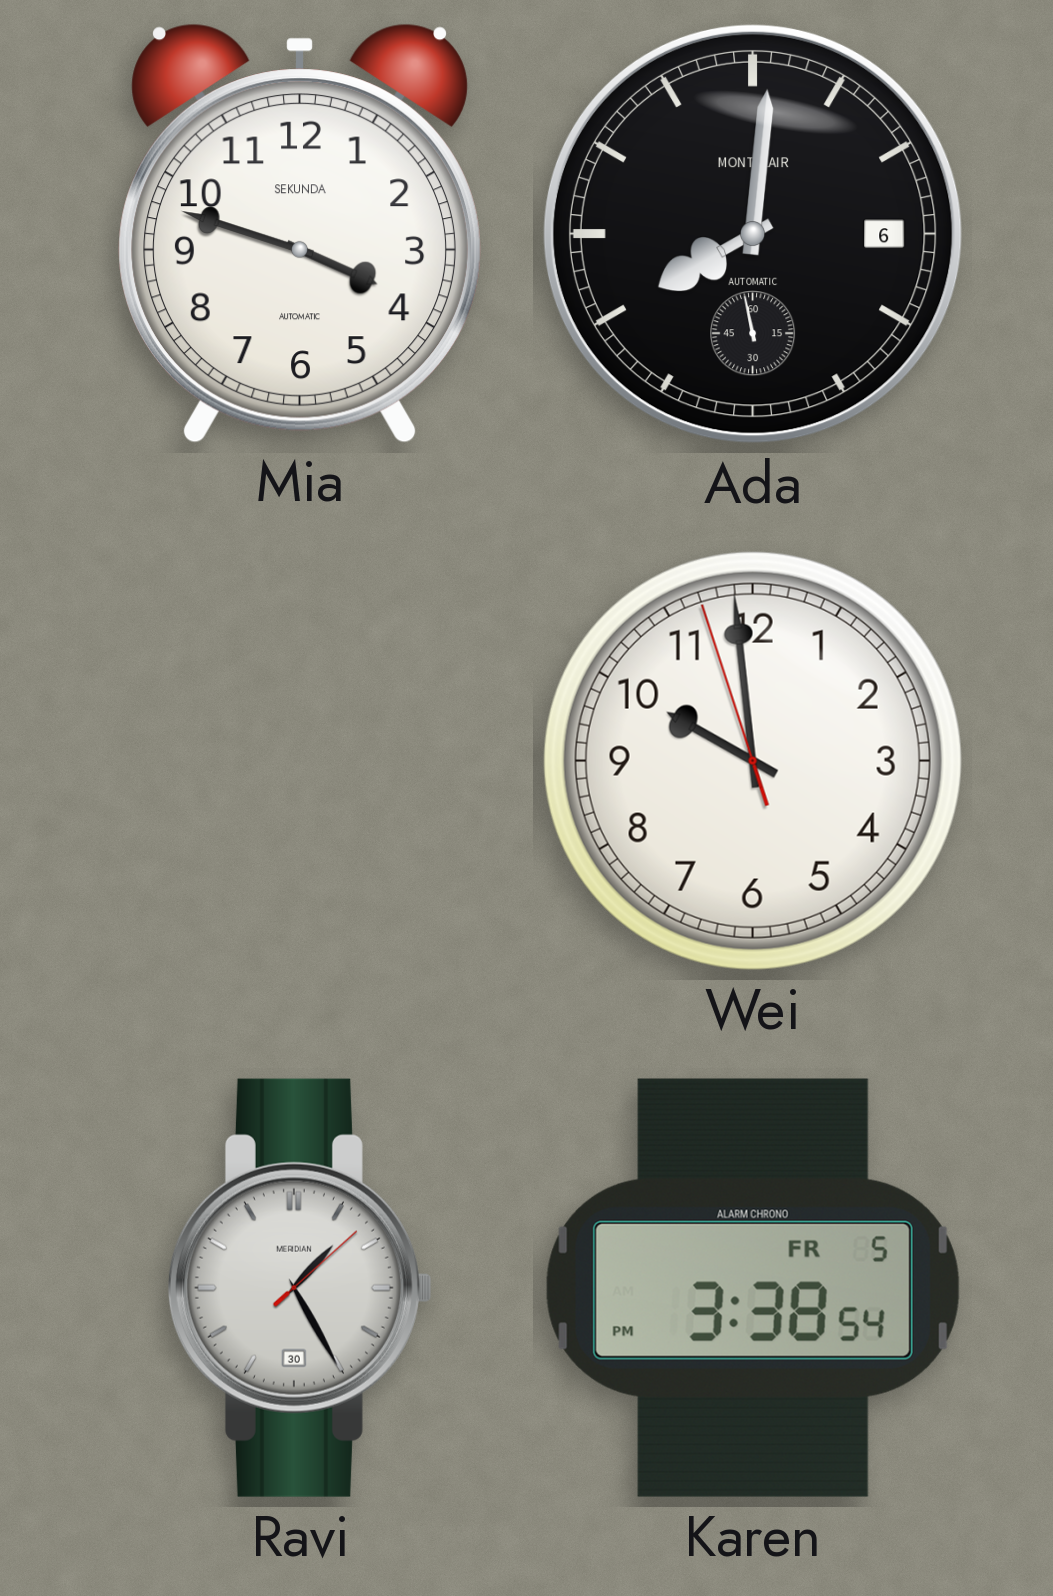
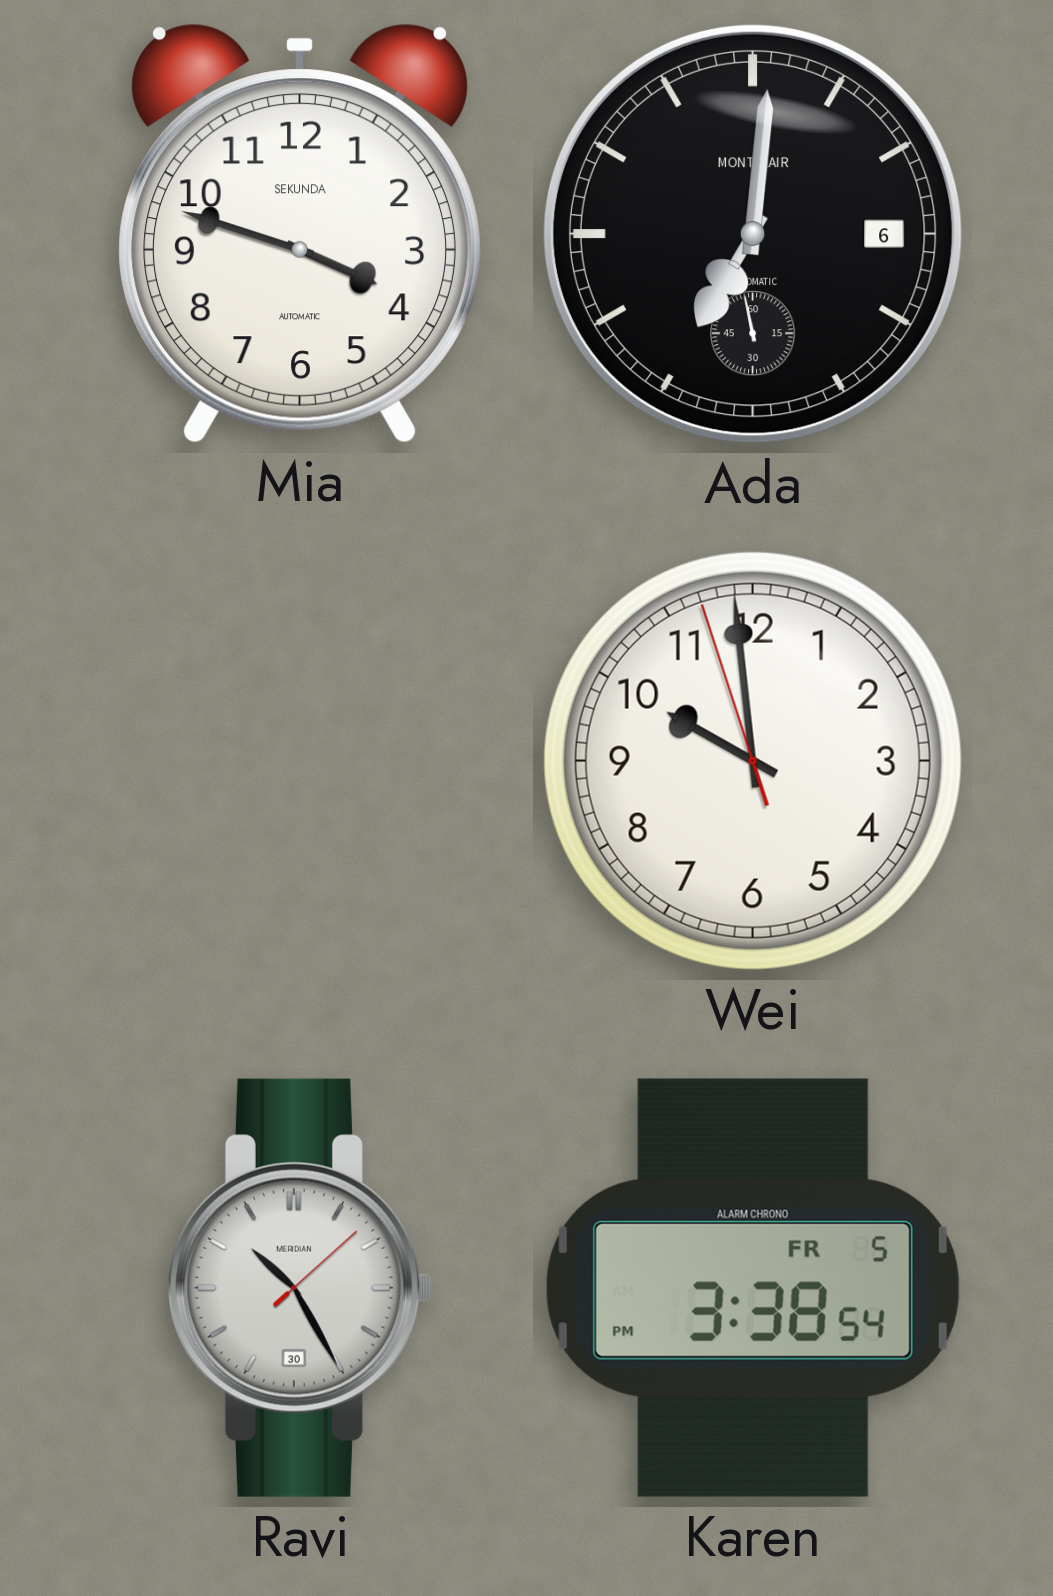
Ada: 8:00 -> 7:00 (753, 234)
Ravi: 1:25 -> 10:25 (300, 1288)
